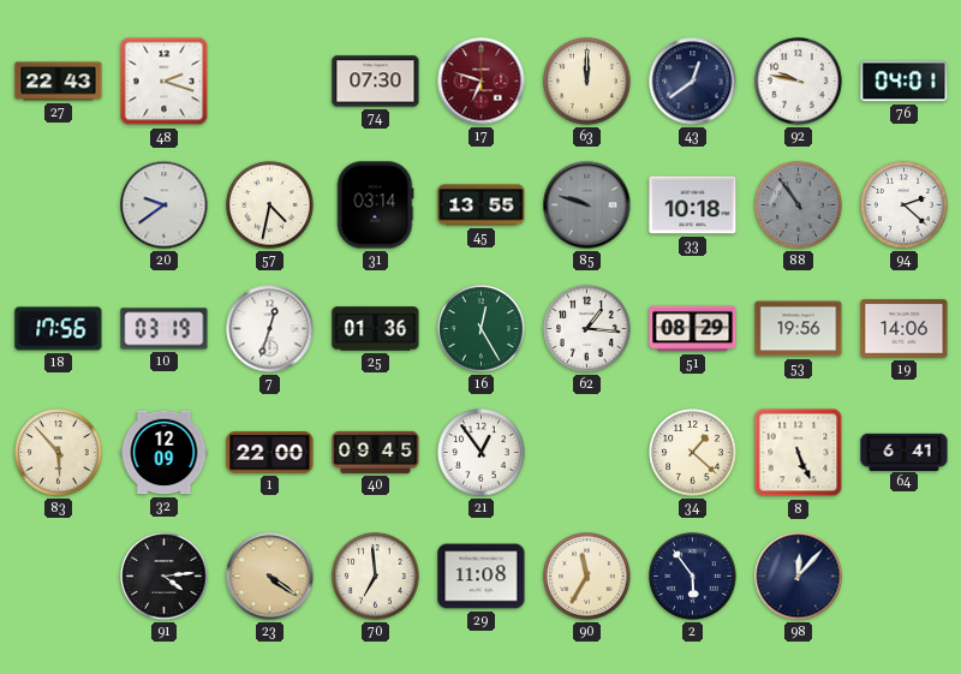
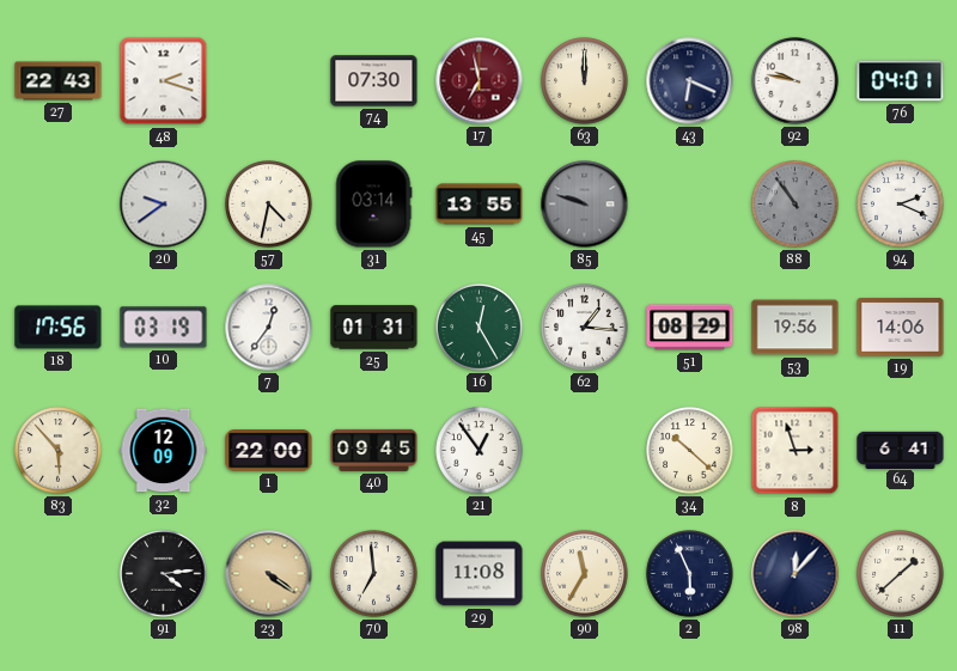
17: 6:48 -> 6:58 (480, 81)
43: 12:39 -> 6:19 (690, 81)
33: 10:18 -> none (693, 205)
94: 2:22 -> 2:19 (901, 205)
7: 12:33 -> 12:36 (269, 328)
25: 01:36 -> 01:31 (374, 328)
34: 1:22 -> 10:22 (690, 451)
8: 5:26 -> 2:57 (796, 451)
2: 5:54 -> 5:56 (690, 574)
11: none -> 1:38 (901, 574)
